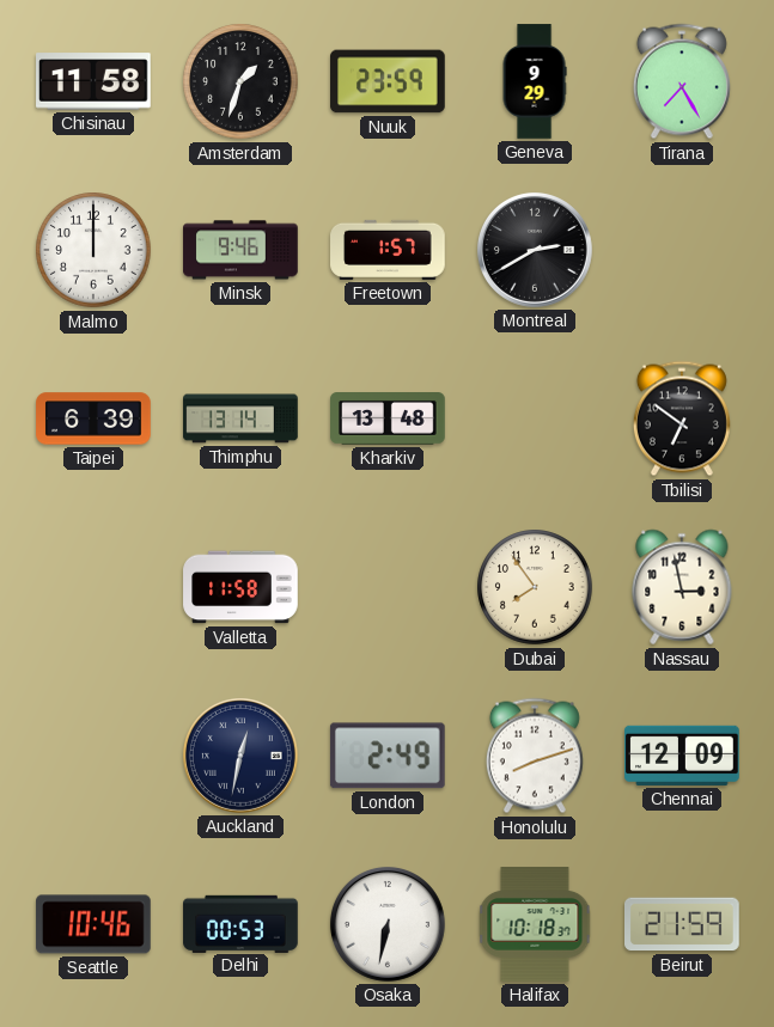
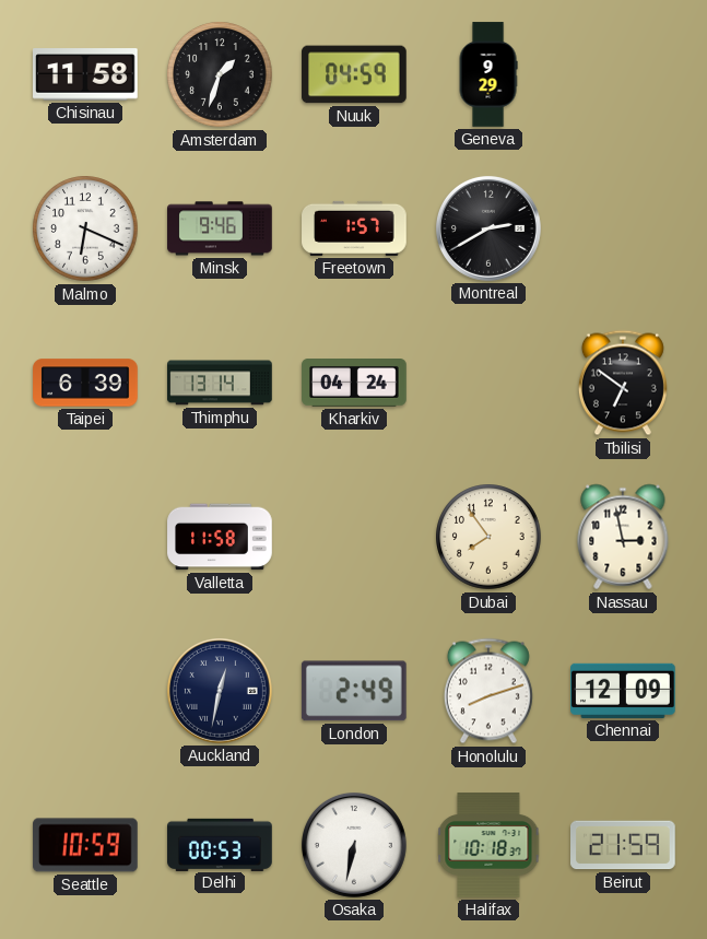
Nuuk: 23:59 -> 04:59 (354, 74)
Tirana: 7:25 -> none (682, 81)
Malmo: 12:00 -> 6:19 (85, 228)
Kharkiv: 13:48 -> 04:24 (354, 384)
Seattle: 10:46 -> 10:59 (85, 845)
